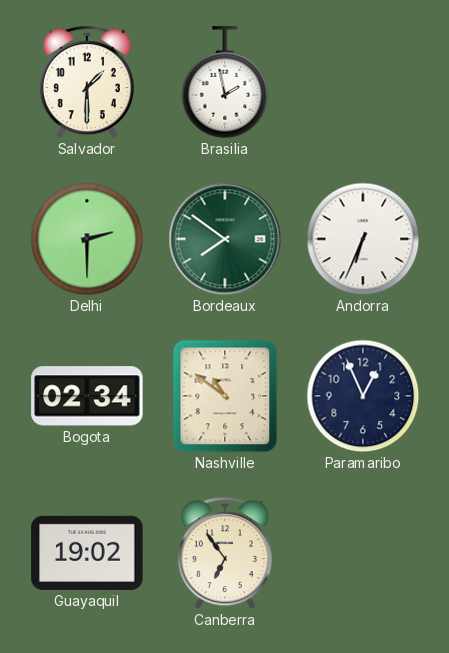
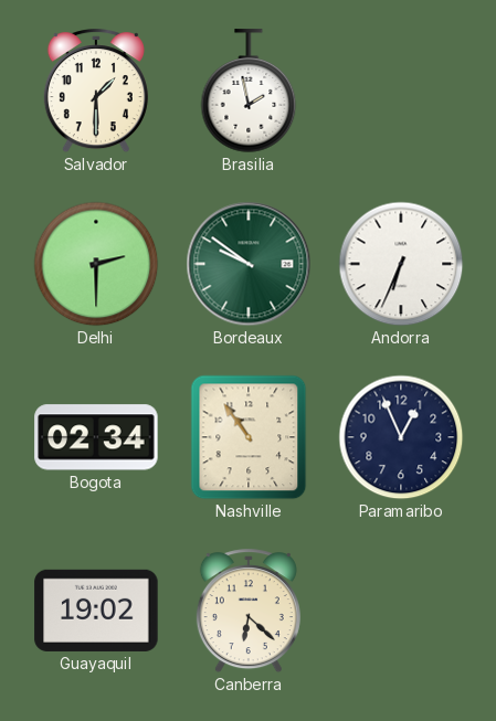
Bordeaux: 7:51 -> 9:51 (249, 264)
Nashville: 10:51 -> 10:54 (249, 437)
Canberra: 6:54 -> 6:22 (249, 612)
